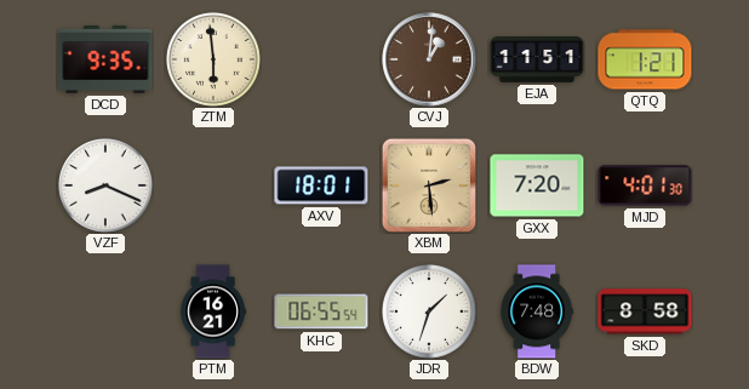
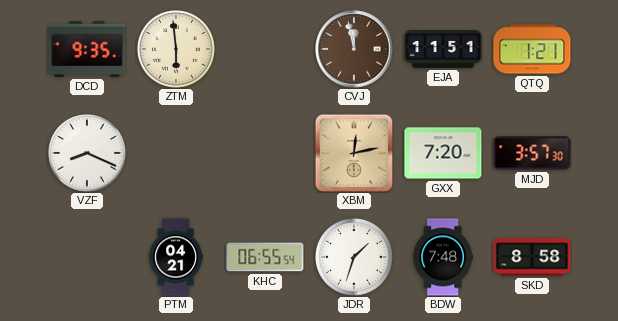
CVJ: 1:01 -> 11:58 (354, 49)
AXV: 18:01 -> none (321, 185)
XBM: 2:29 -> 12:13 (354, 153)
MJD: 4:01 -> 3:57 (532, 153)
PTM: 16:21 -> 04:21 (175, 257)
